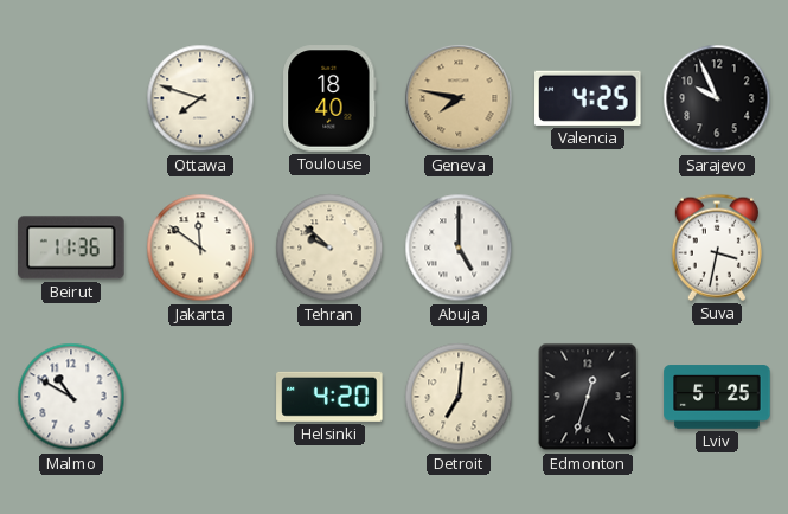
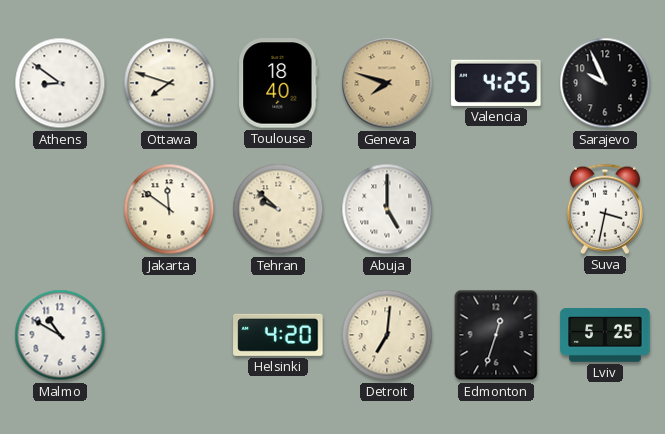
Athens: none -> 8:51 (60, 83)
Geneva: 7:47 -> 7:48 (387, 83)
Beirut: 11:36 -> none (71, 248)
